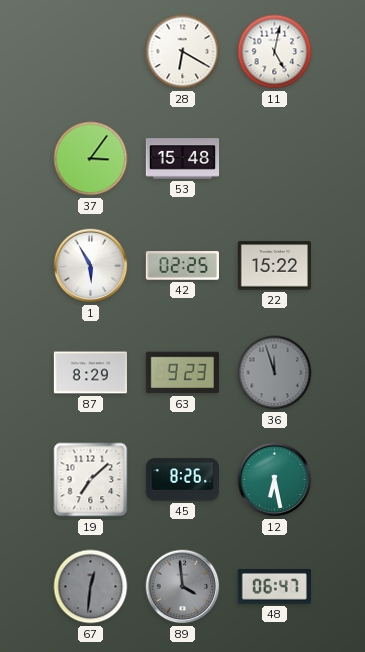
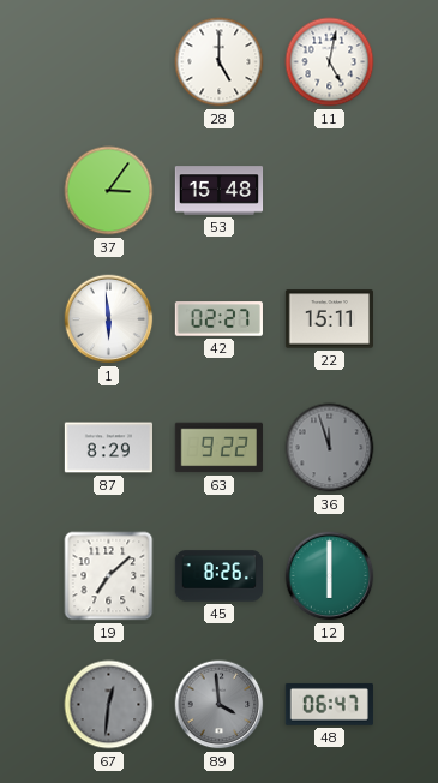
28: 6:20 -> 5:00 (220, 62)
1: 5:55 -> 5:59 (109, 319)
42: 02:25 -> 02:27 (218, 319)
22: 15:22 -> 15:11 (329, 319)
63: 9:23 -> 9:22 (218, 448)
12: 6:28 -> 6:00 (330, 576)
